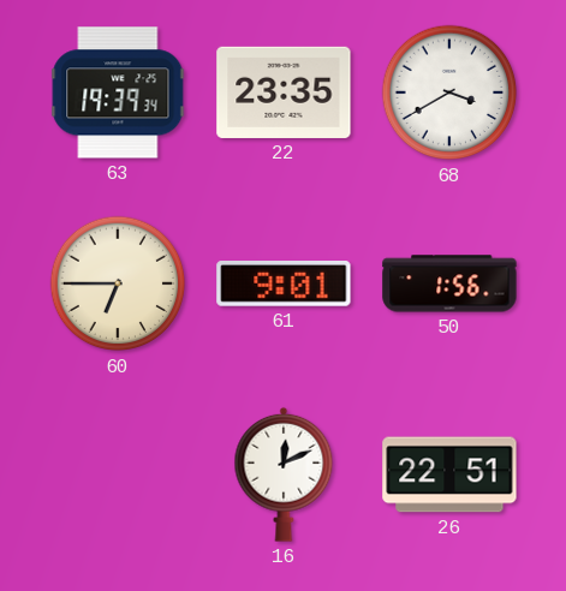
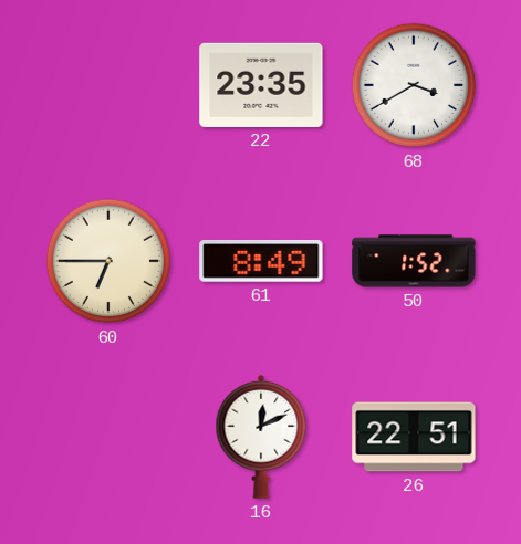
63: 19:39 -> none (118, 92)
61: 9:01 -> 8:49 (261, 262)
50: 1:56 -> 1:52 (414, 261)
